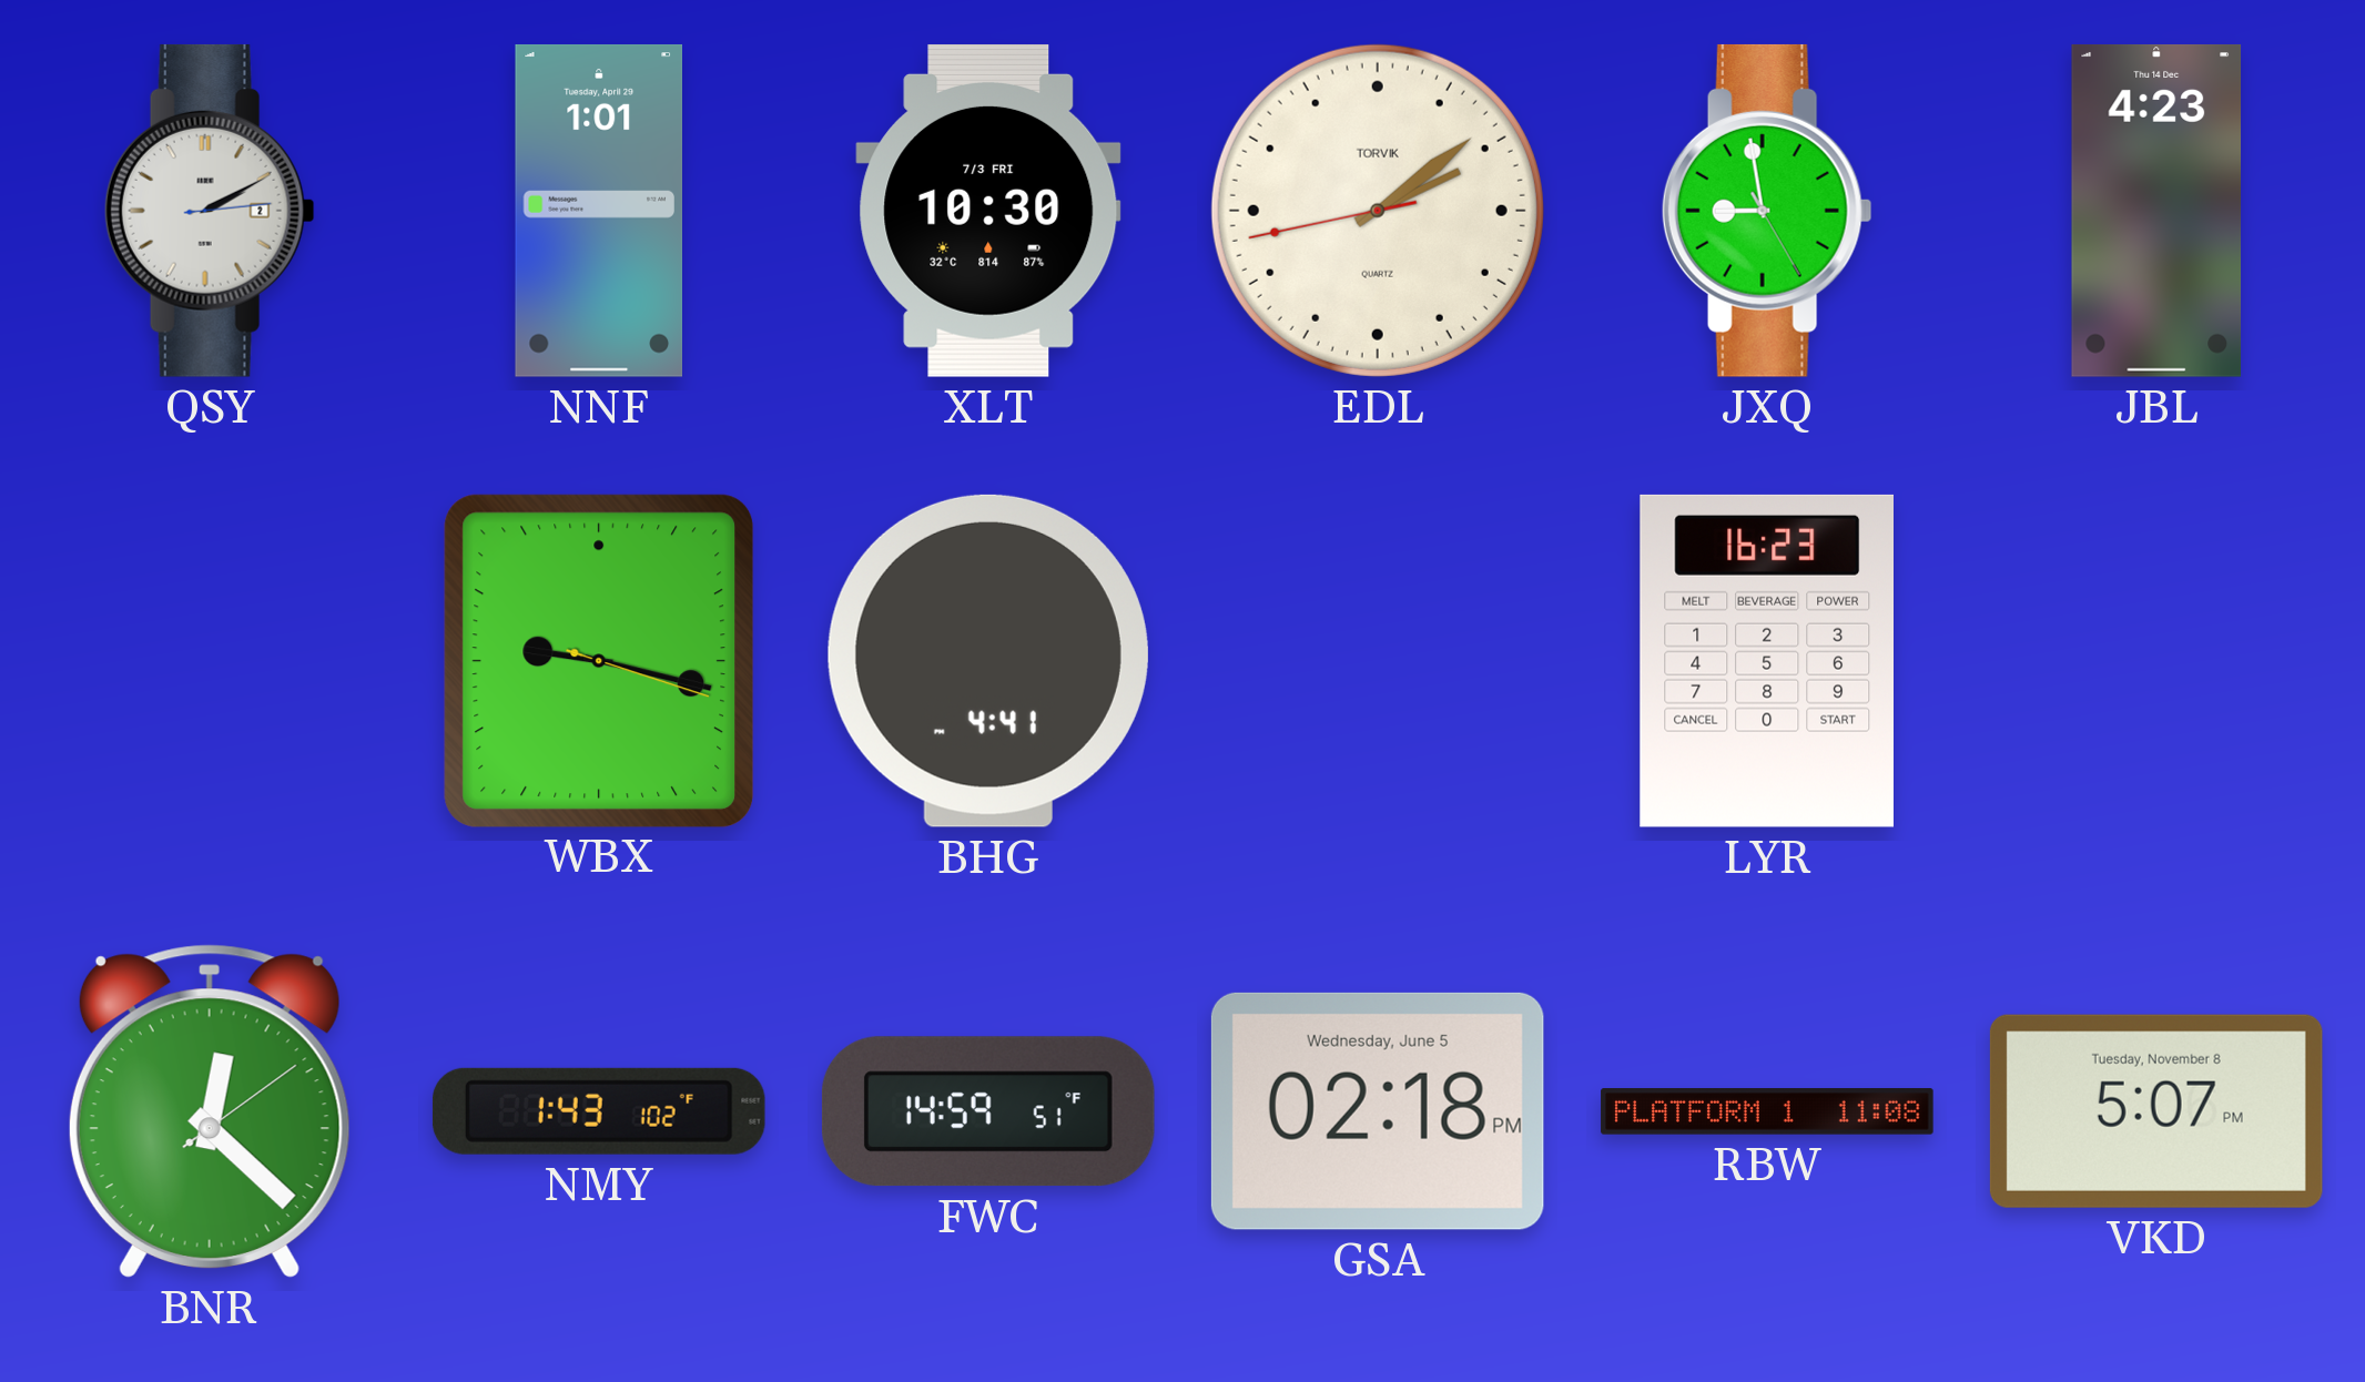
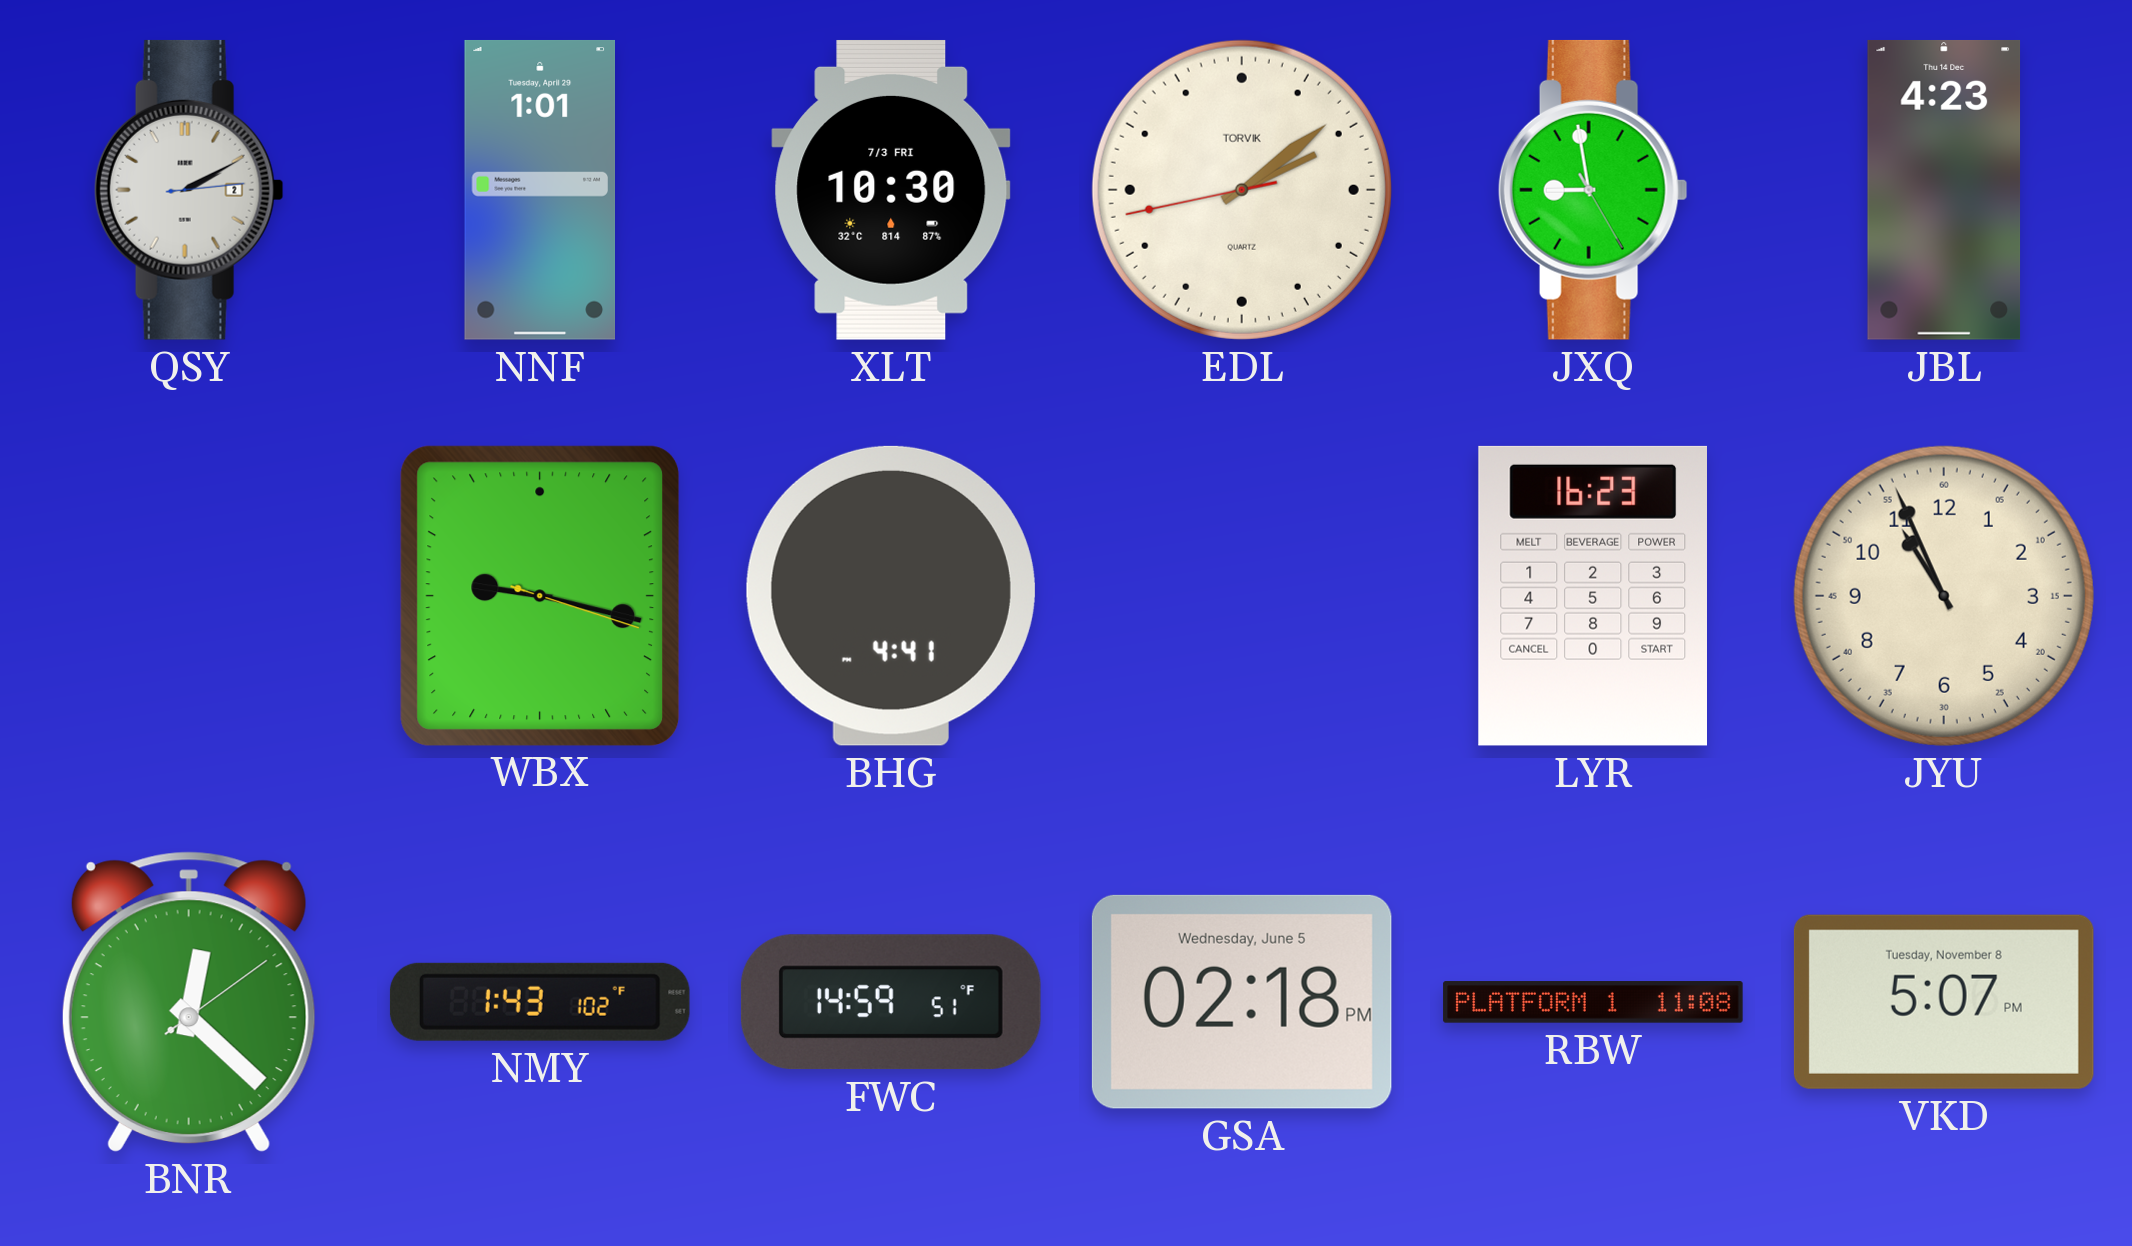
JYU: none -> 10:56 (1944, 596)
